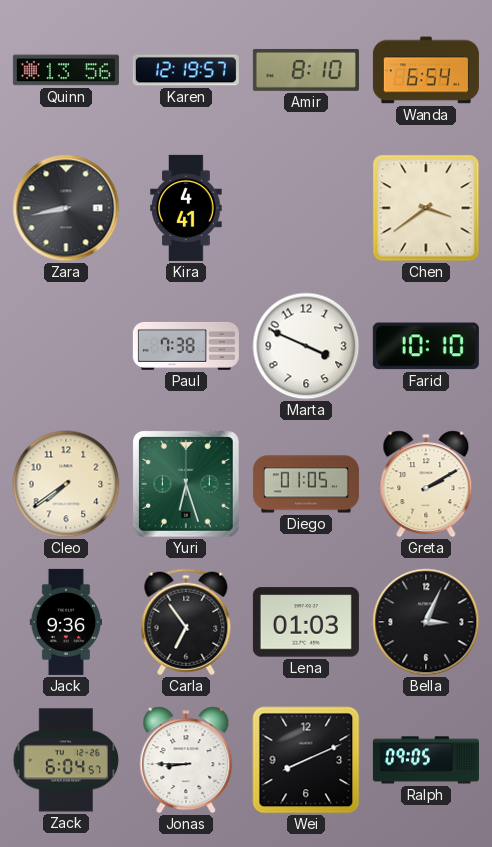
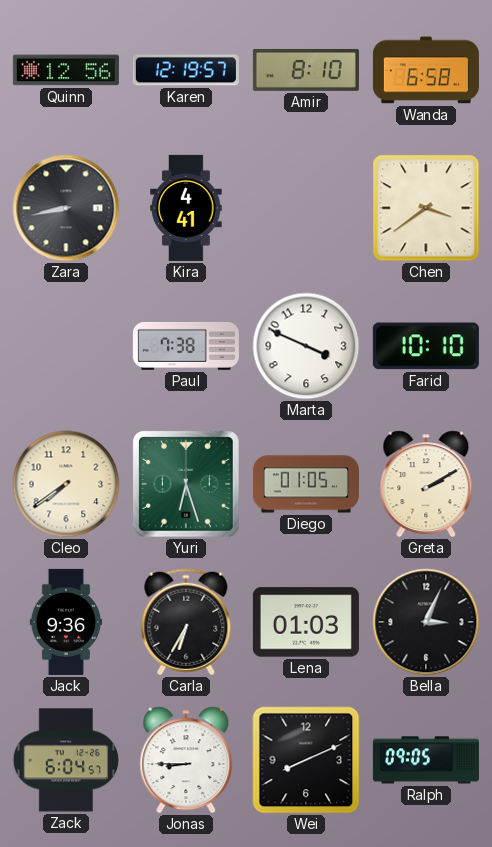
Quinn: 13:56 -> 12:56 (66, 70)
Wanda: 6:54 -> 6:58 (426, 70)
Carla: 6:54 -> 6:35 (186, 622)
